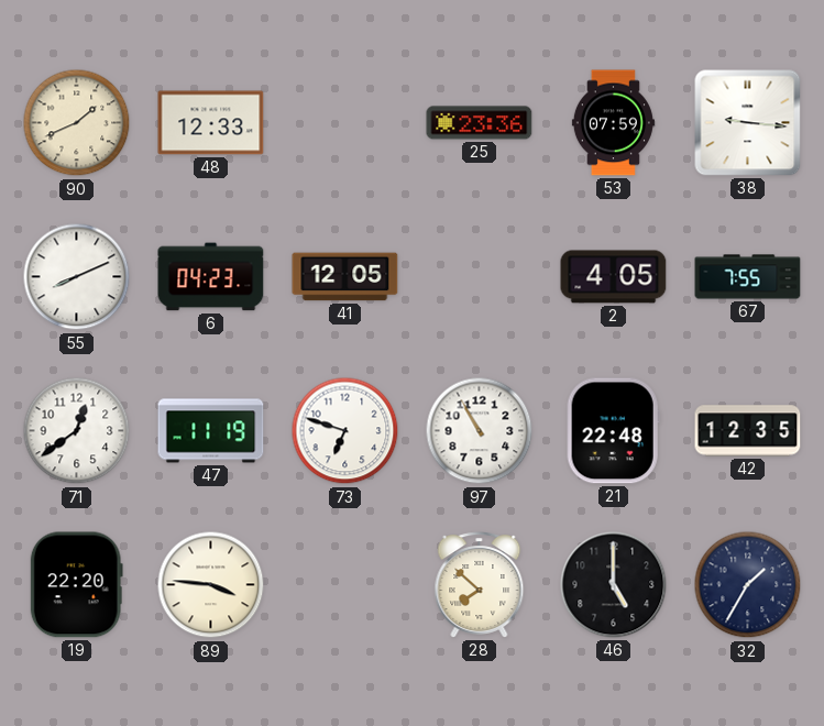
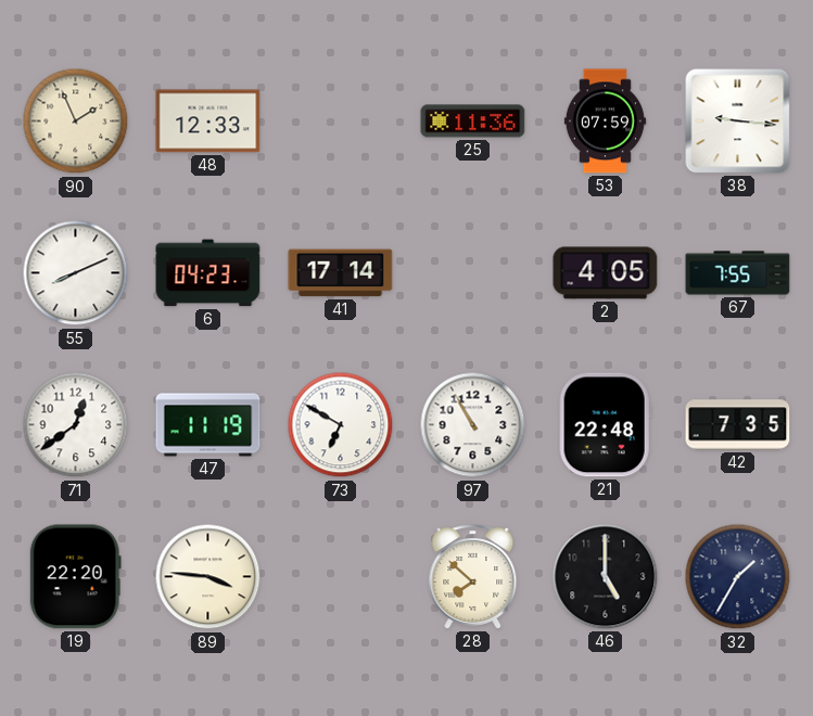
90: 1:41 -> 1:56 (76, 122)
25: 23:36 -> 11:36 (473, 122)
41: 12:05 -> 17:14 (341, 273)
73: 6:48 -> 6:50 (341, 425)
42: 12:35 -> 7:35 (738, 425)
